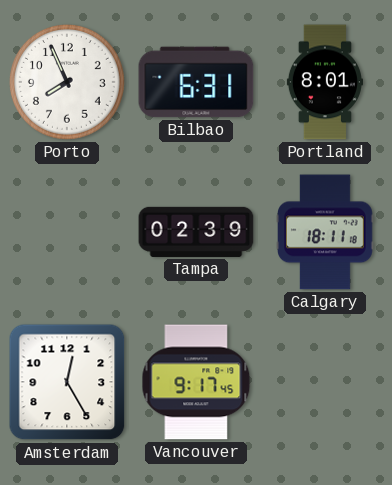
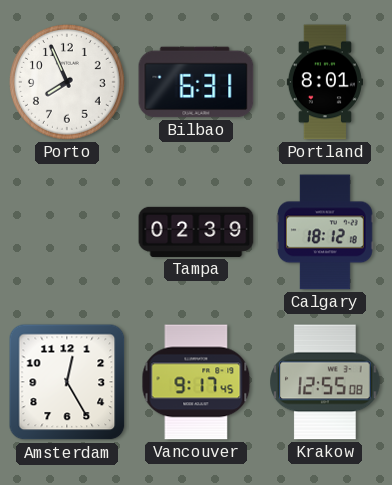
Calgary: 18:11 -> 18:12 (326, 232)
Krakow: none -> 12:55 (325, 382)
